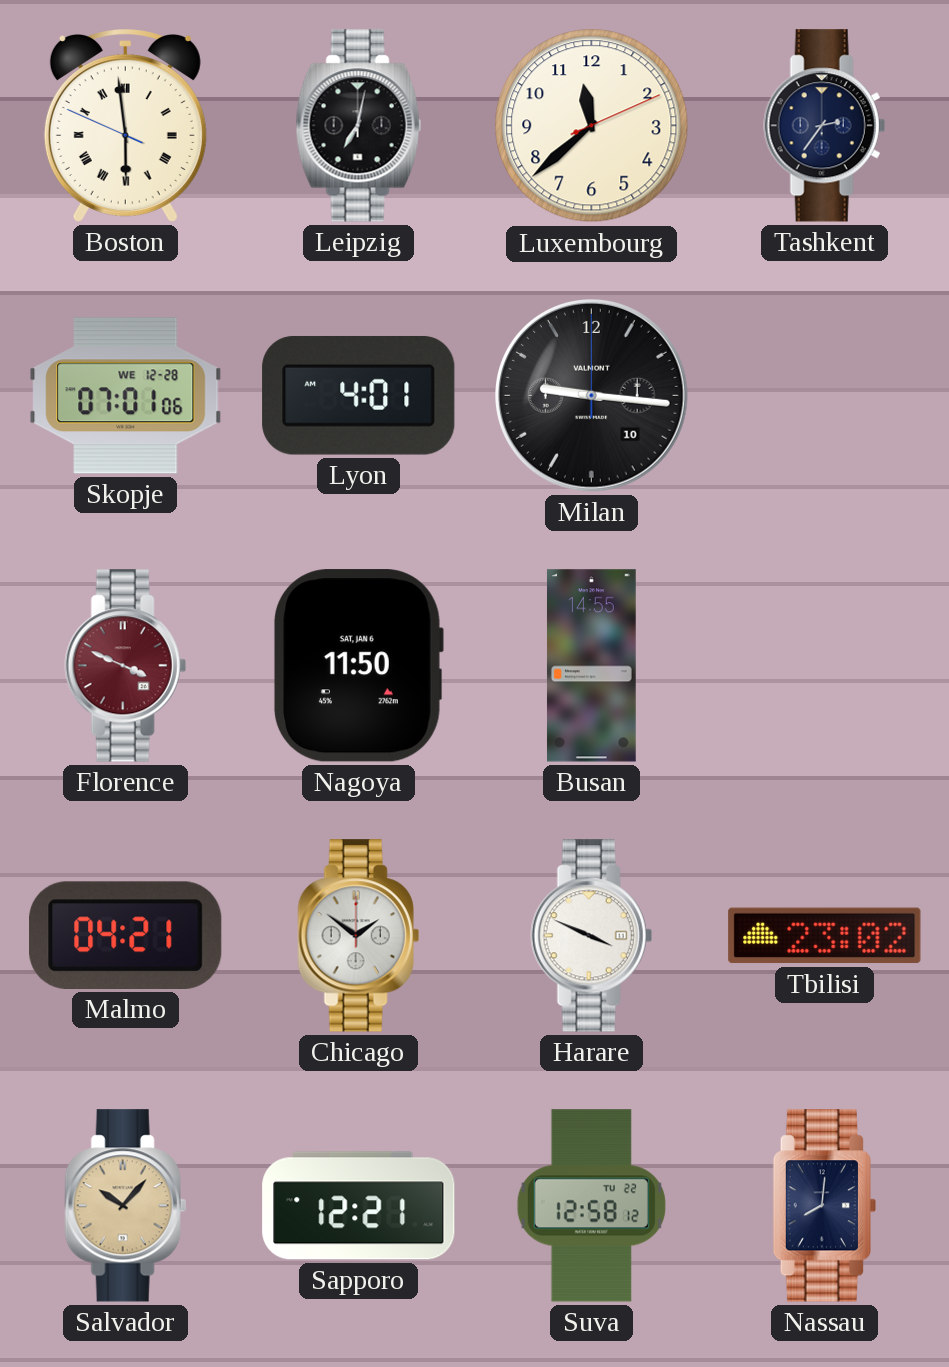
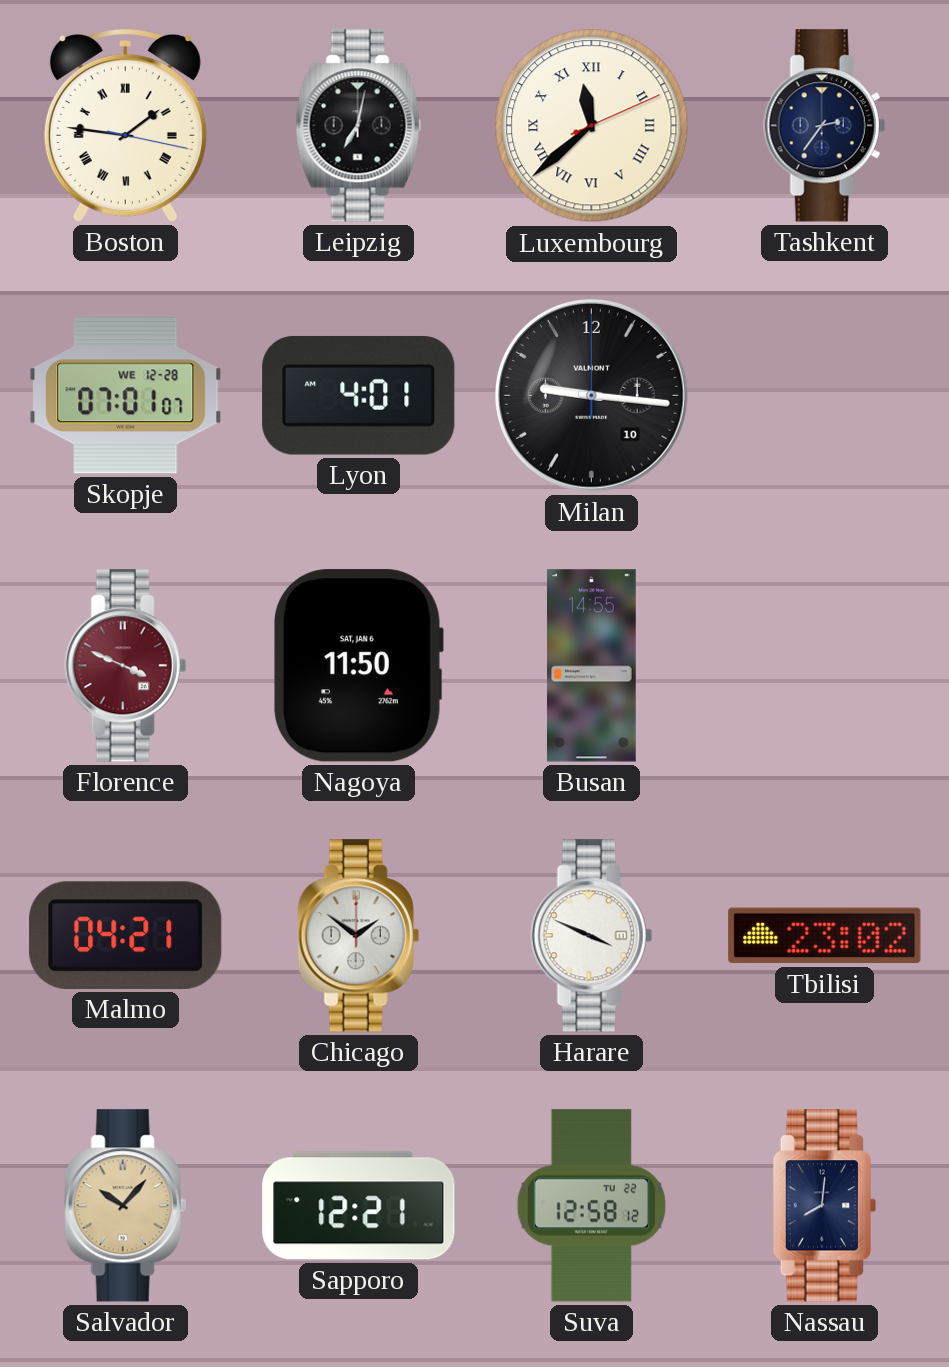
Boston: 5:58 -> 1:46 (125, 126)
Luxembourg numerals: Arabic -> Roman (592, 126)
Skopje: 07:01:06 -> 07:01:07 (126, 396)
